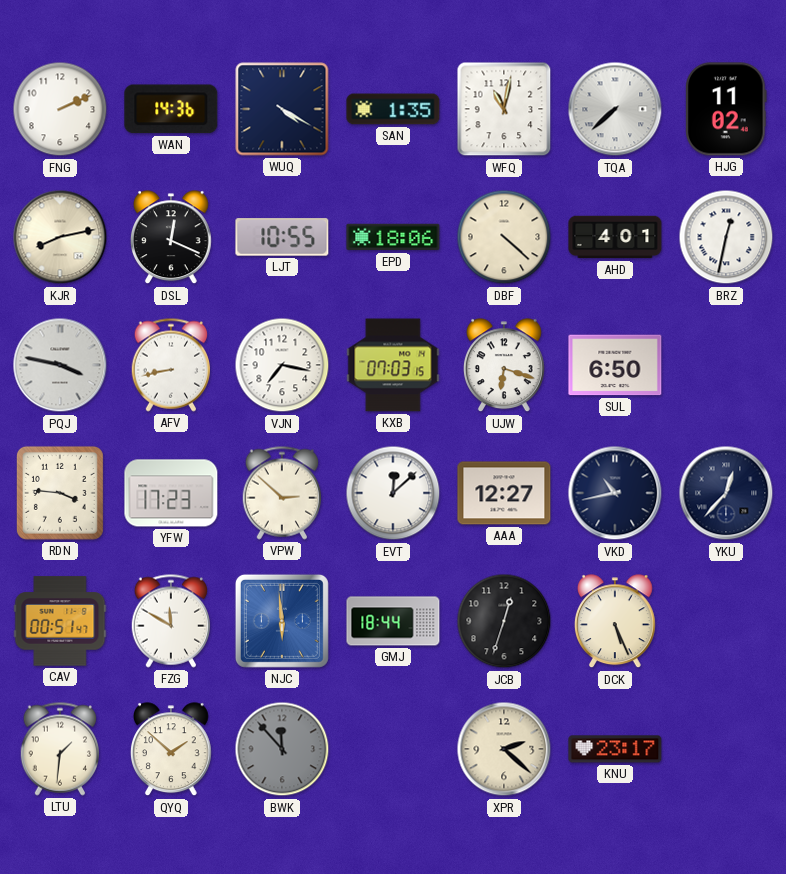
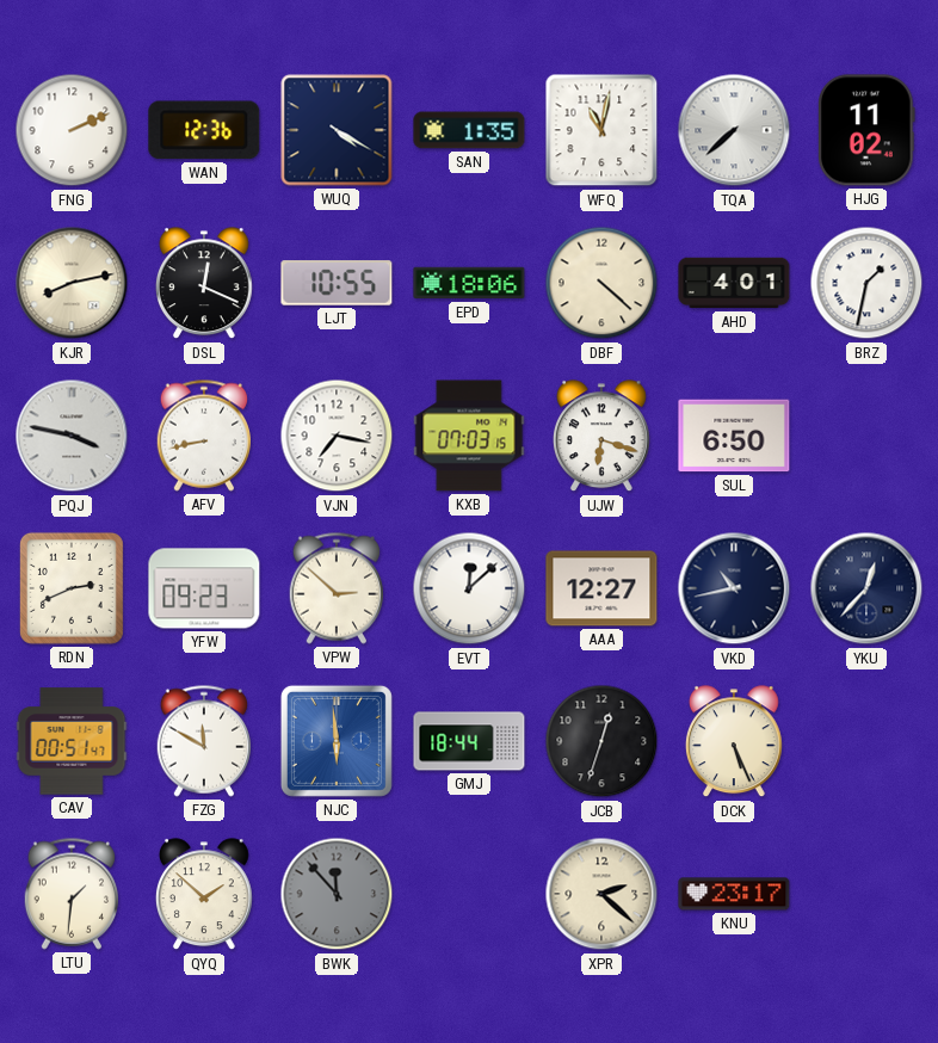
WAN: 14:36 -> 12:36 (204, 130)
BRZ: 12:32 -> 1:32 (866, 283)
RDN: 3:46 -> 2:41 (72, 588)
YFW: 17:23 -> 09:23 (204, 588)
